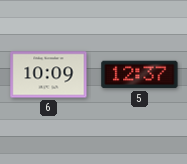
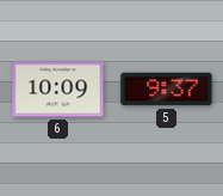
5: 12:37 -> 9:37 (167, 90)
